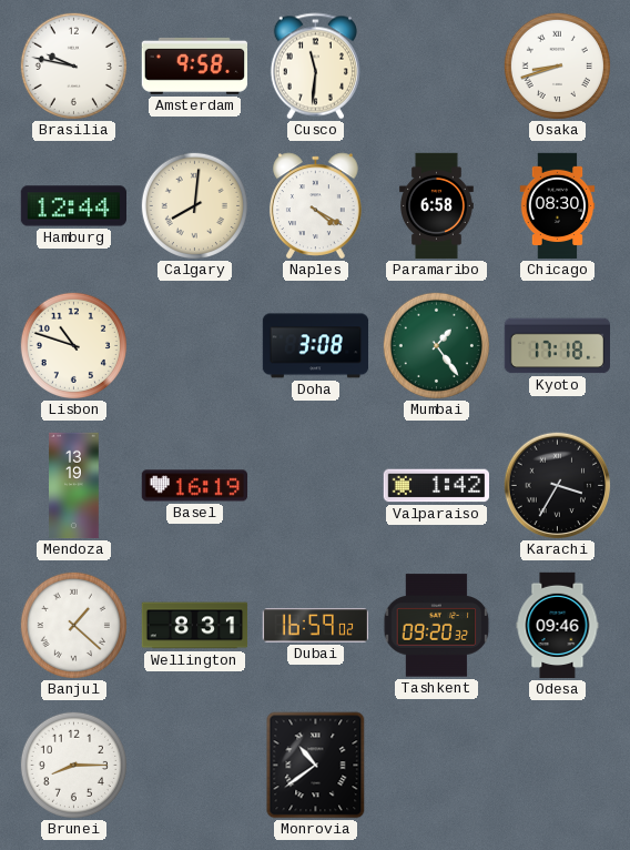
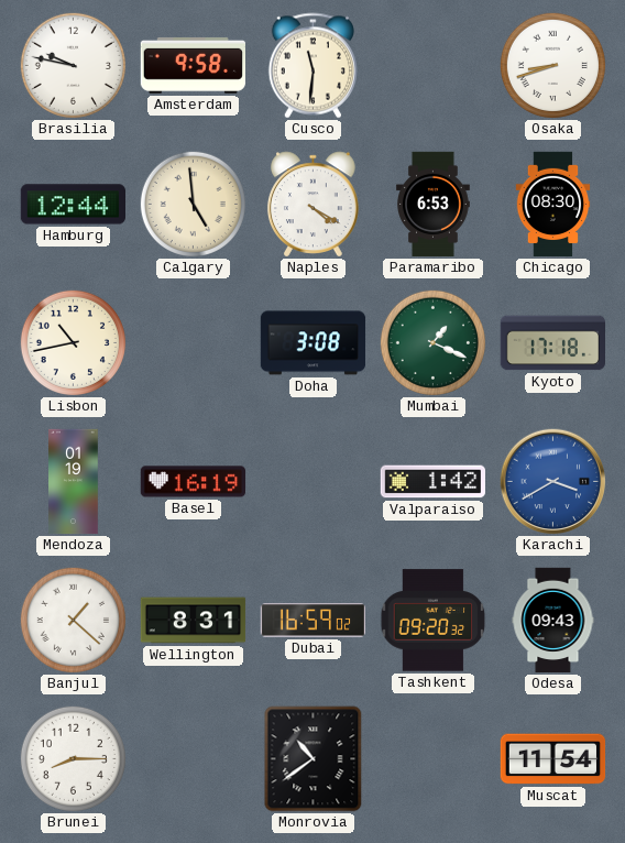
Calgary: 8:01 -> 4:59 (193, 204)
Paramaribo: 6:58 -> 6:53 (434, 205)
Lisbon: 10:48 -> 10:43 (73, 342)
Mumbai: 1:24 -> 1:19 (432, 342)
Mendoza: 13:19 -> 01:19 (74, 482)
Karachi: 3:35 -> 3:40 (553, 482)
Karachi dial: black -> blue (553, 482)
Odesa: 09:46 -> 09:43 (553, 621)
Muscat: none -> 11:54 (553, 759)
